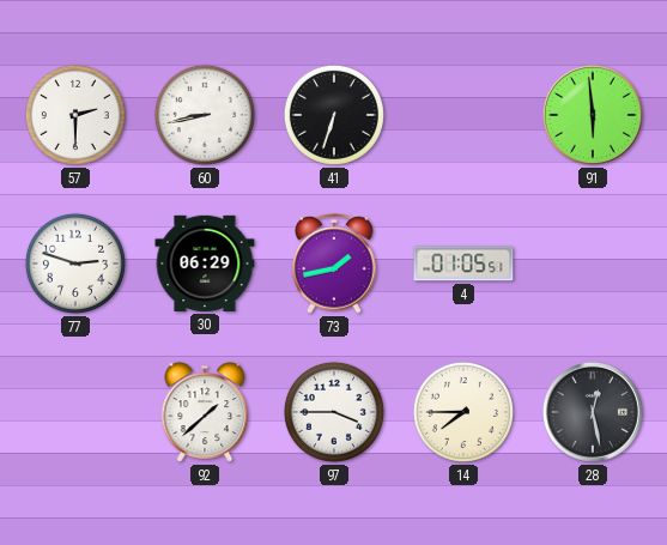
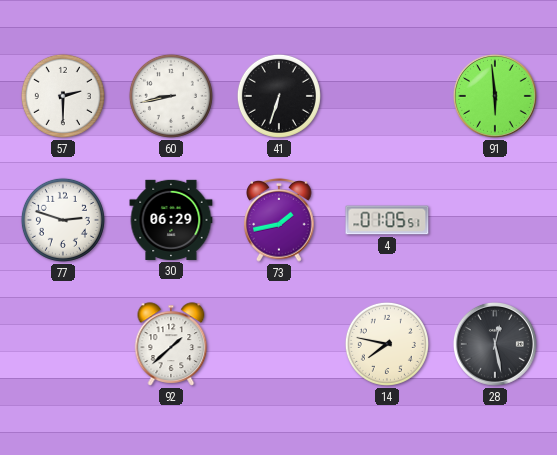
97: 3:45 -> none (334, 412)
14: 7:45 -> 7:47 (387, 344)
